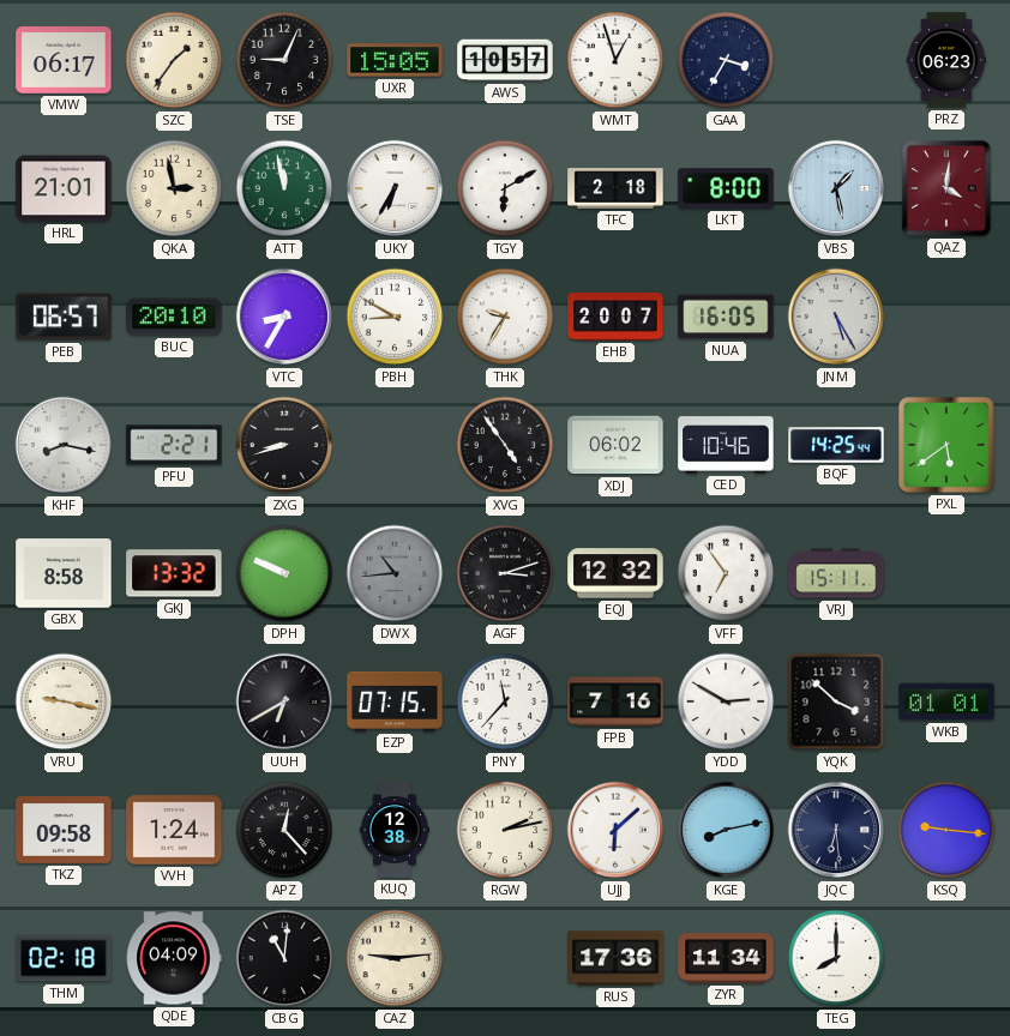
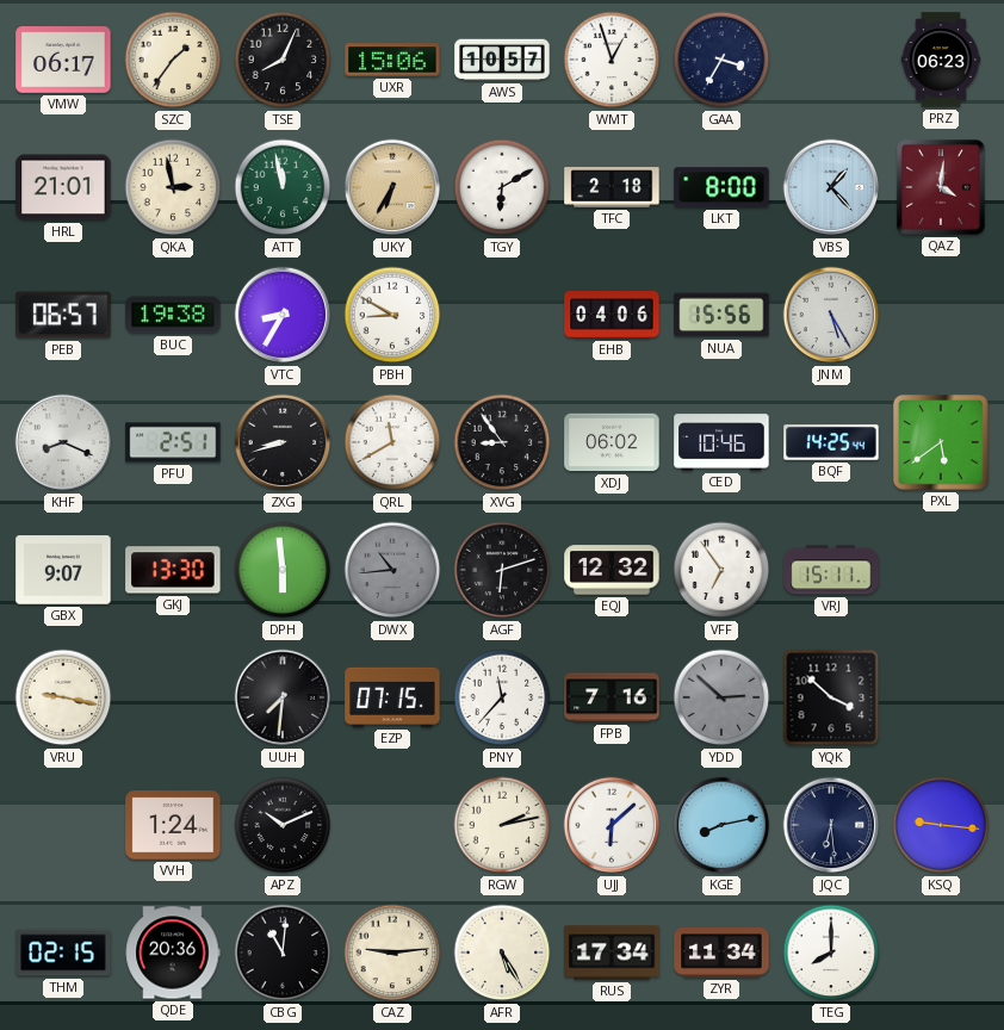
TSE: 9:04 -> 8:04 (283, 60)
UXR: 15:05 -> 15:06 (392, 60)
UKY dial: white -> champagne (392, 187)
VBS: 1:28 -> 1:23 (831, 187)
BUC: 20:10 -> 19:38 (173, 315)
THK: 9:35 -> none (505, 317)
EHB: 20:07 -> 04:06 (612, 315)
NUA: 16:05 -> 15:56 (721, 315)
KHF: 8:17 -> 8:19 (63, 442)
PFU: 2:21 -> 2:51 (173, 442)
QRL: none -> 11:40 (392, 442)
XVG: 4:54 -> 8:54 (502, 442)
GBX: 8:58 -> 9:07 (63, 570)
GKJ: 13:32 -> 13:30 (173, 570)
DPH: 9:49 -> 5:59 (283, 570)
AGF: 3:12 -> 6:12 (502, 570)
UUH: 6:40 -> 7:31 (283, 697)
YDD: 2:50 -> 2:52 (721, 697)
YDD dial: white -> grey (721, 697)
WKB: 01:01 -> none (946, 701)
TKZ: 09:58 -> none (64, 830)
APZ: 12:23 -> 10:11 (283, 825)
KUQ: 12:38 -> none (393, 830)
THM: 02:18 -> 02:15 (63, 953)
QDE: 04:09 -> 20:36 (173, 953)
AFR: none -> 5:25 (502, 953)
RUS: 17:36 -> 17:34 (612, 953)
